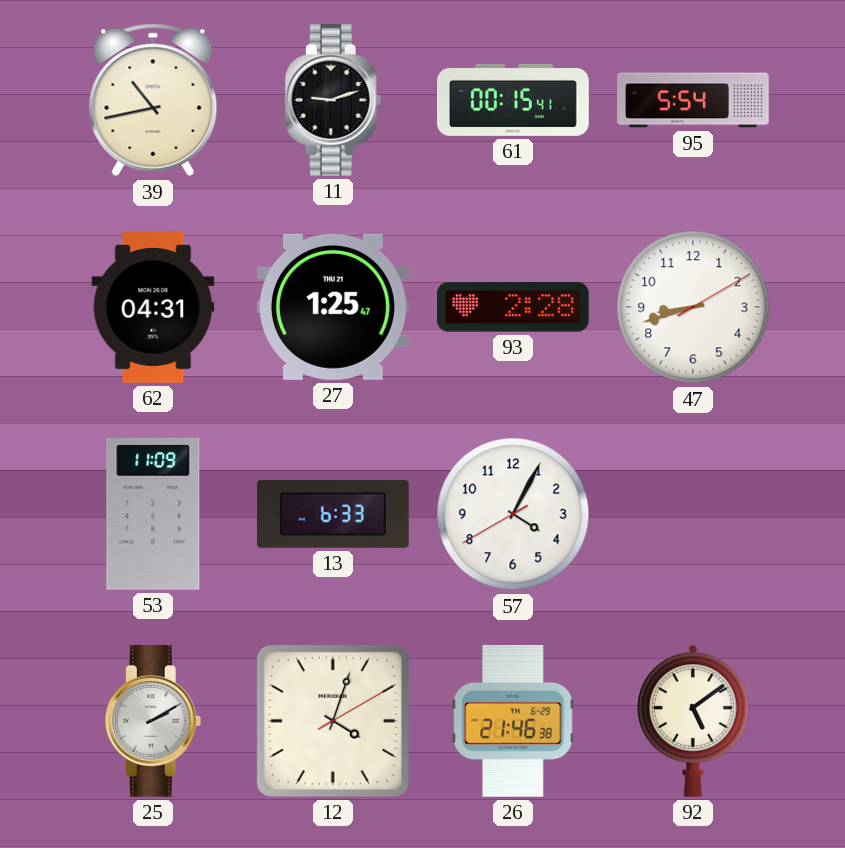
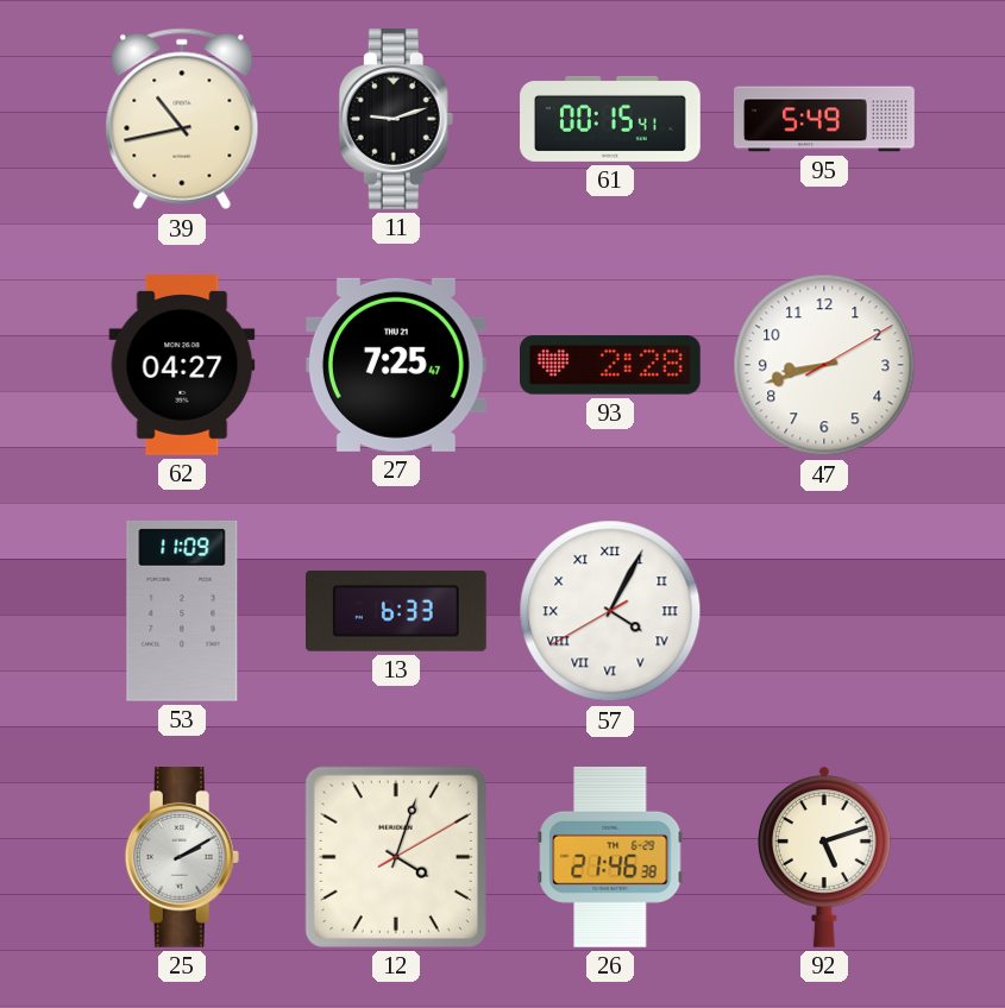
95: 5:54 -> 5:49 (824, 119)
62: 04:31 -> 04:27 (182, 366)
27: 1:25 -> 7:25 (396, 365)
57 numerals: Arabic -> Roman (610, 611)
92: 5:09 -> 5:12 (824, 857)
